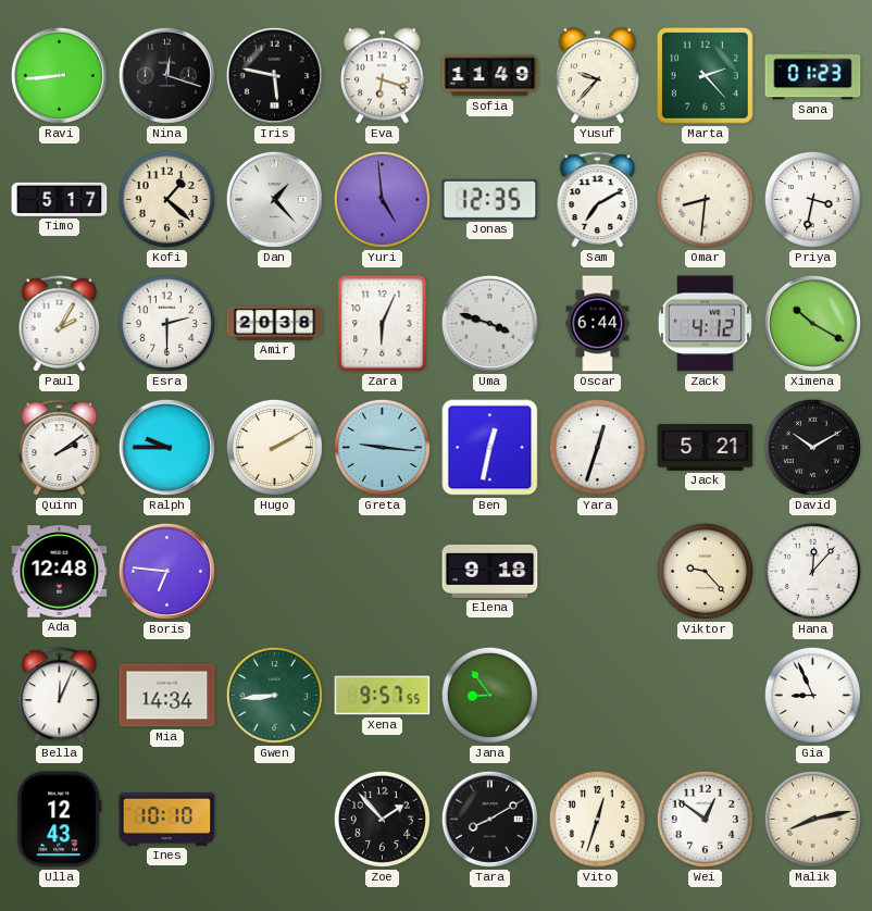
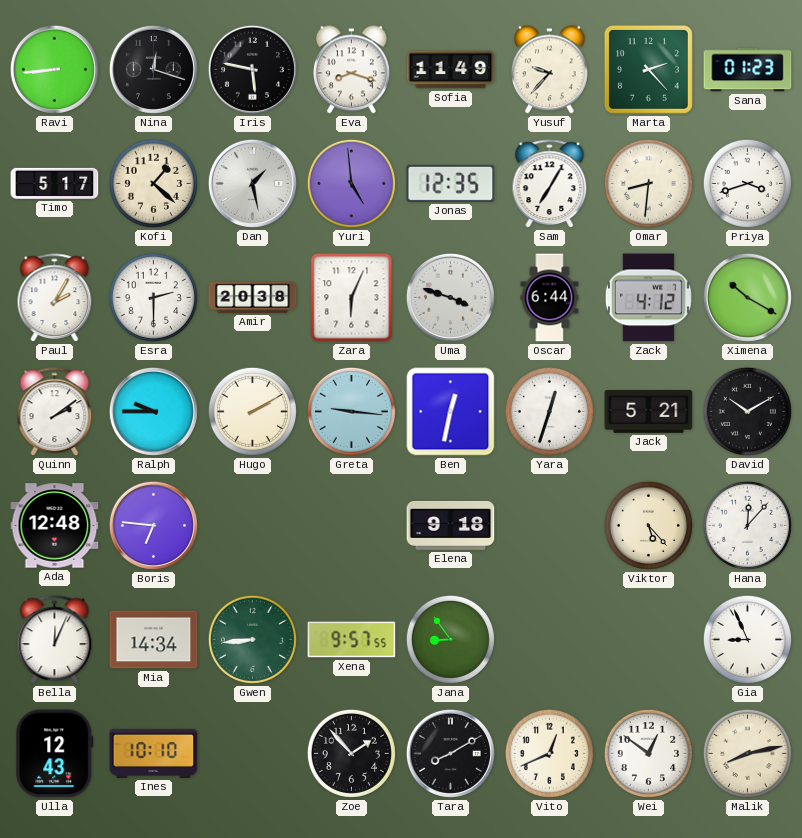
Eva: 6:18 -> 8:18 (351, 70)
Dan: 1:23 -> 1:28 (252, 183)
Sam: 7:10 -> 7:05 (550, 184)
Priya: 3:32 -> 3:42 (747, 183)
Viktor: 9:23 -> 5:23 (648, 525)
Vito: 12:33 -> 12:41 (549, 753)
